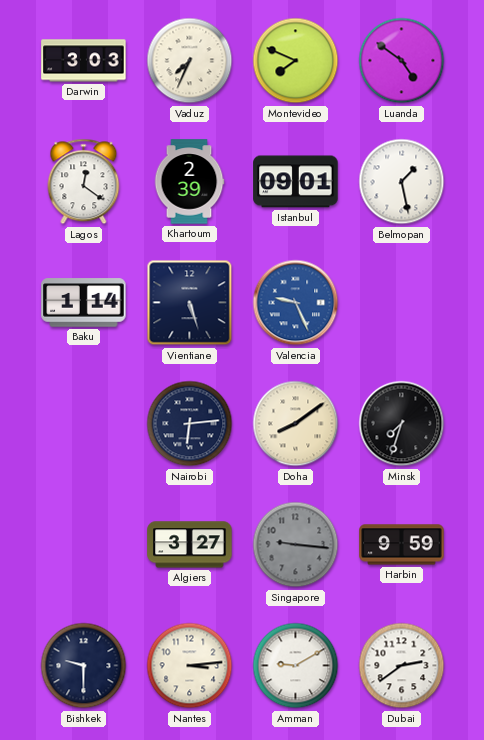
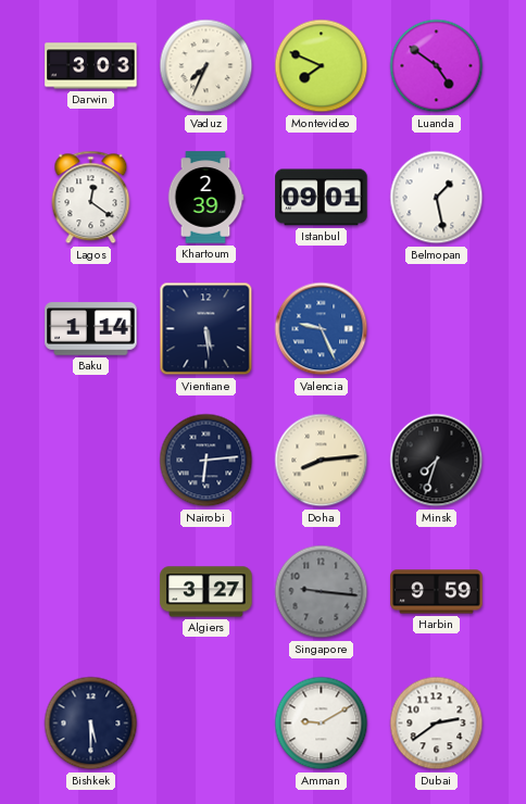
Vientiane: 5:27 -> 5:29 (206, 329)
Doha: 8:09 -> 8:14 (322, 461)
Bishkek: 9:30 -> 5:30 (91, 724)
Nantes: 3:14 -> none (190, 666)
